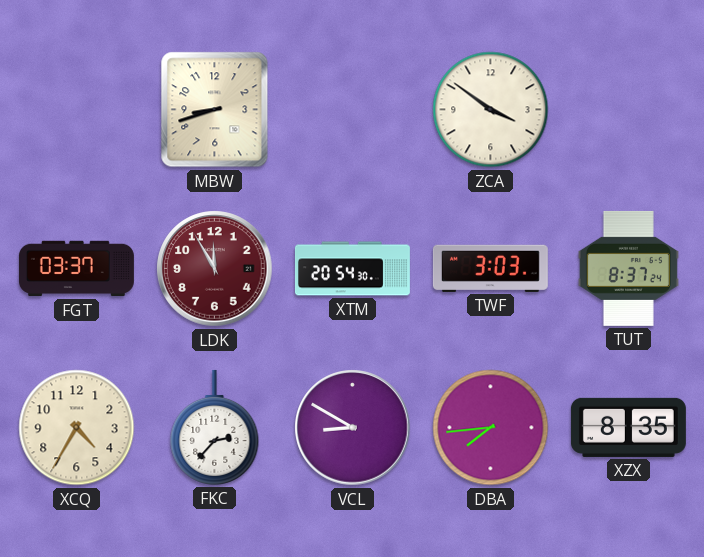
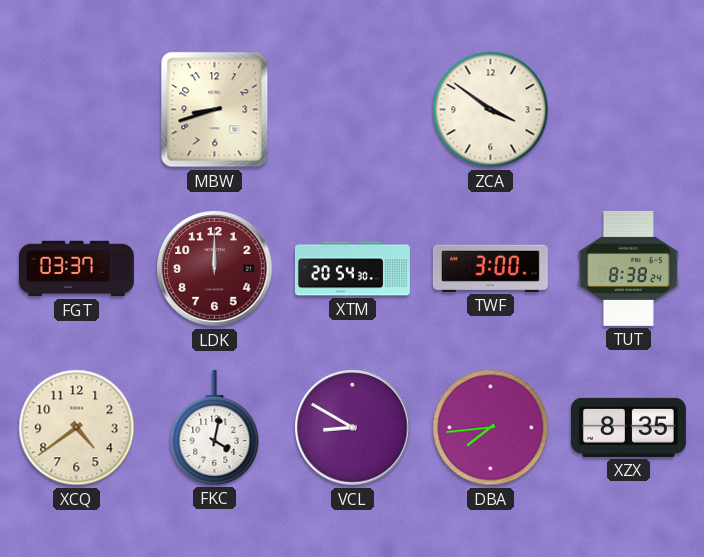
LDK: 11:55 -> 12:00 (215, 269)
TWF: 3:03 -> 3:00 (490, 268)
TUT: 8:37 -> 8:38 (628, 268)
XCQ: 4:35 -> 4:39 (77, 428)
FKC: 2:37 -> 4:02 (215, 427)
